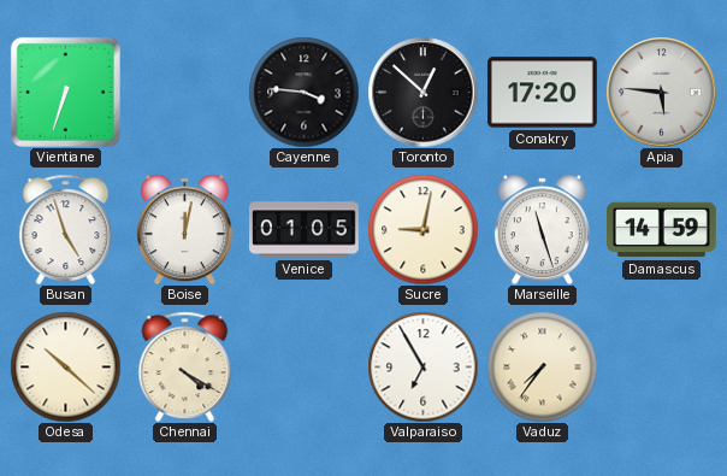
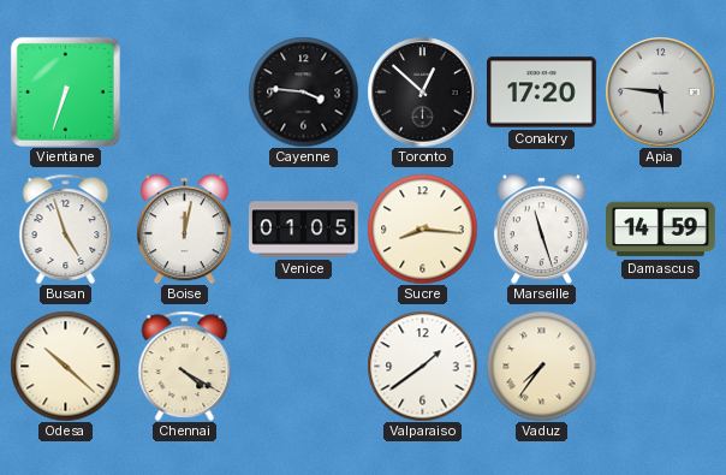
Sucre: 9:02 -> 8:16 (422, 228)
Valparaiso: 6:55 -> 1:39 (422, 366)
